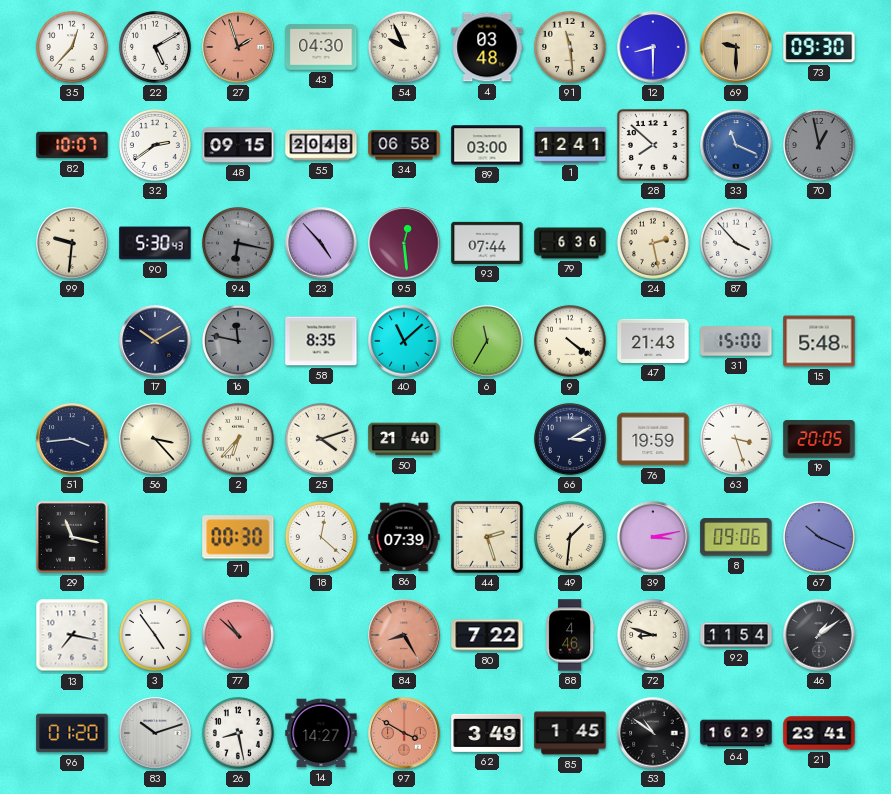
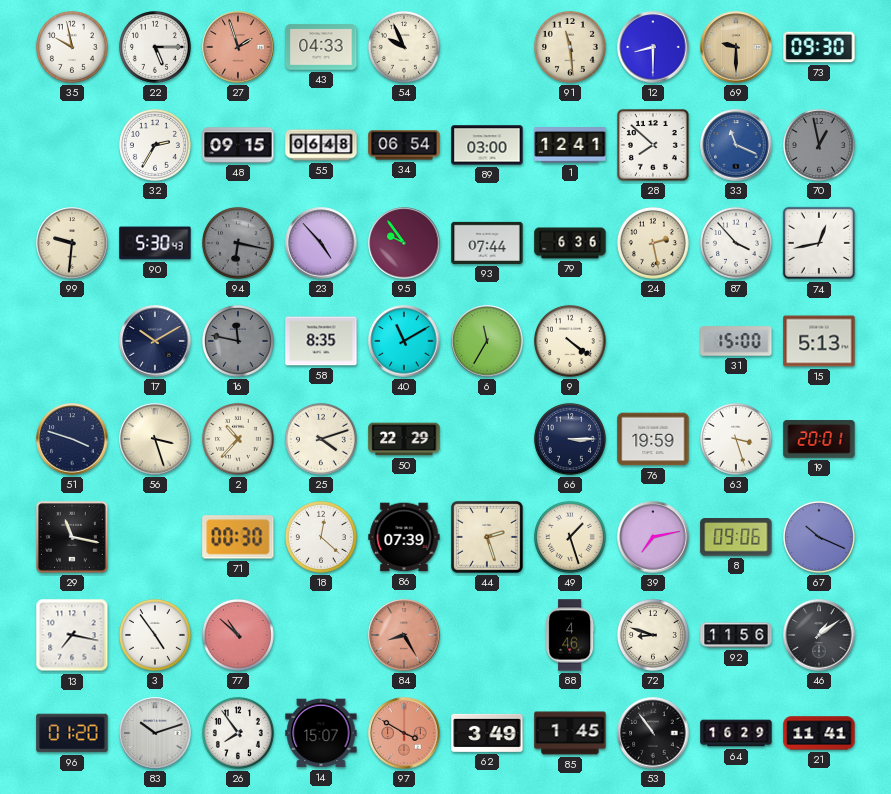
35: 12:37 -> 9:58 (72, 47)
22: 5:10 -> 5:15 (155, 47)
43: 04:30 -> 04:33 (321, 47)
4: 03:48 -> none (487, 47)
82: 10:07 -> none (72, 145)
32: 2:39 -> 2:35 (155, 145)
55: 20:48 -> 06:48 (321, 145)
34: 06:58 -> 06:54 (404, 145)
95: 12:29 -> 9:54 (404, 243)
74: none -> 12:43 (819, 243)
40: 11:08 -> 11:10 (404, 341)
47: 21:43 -> none (653, 341)
15: 5:48 -> 5:13 (819, 341)
51: 3:44 -> 3:48 (72, 439)
56: 3:23 -> 3:27 (155, 439)
2: 6:37 -> 10:37 (238, 439)
50: 21:40 -> 22:29 (404, 439)
66: 3:10 -> 3:15 (570, 439)
19: 20:05 -> 20:01 (819, 439)
49: 1:31 -> 1:27 (570, 537)
39: 3:13 -> 7:13 (653, 537)
80: 7:22 -> none (487, 635)
92: 11:54 -> 11:56 (736, 635)
26: 8:28 -> 7:54 (238, 733)
14: 14:27 -> 15:07 (321, 733)
53: 10:51 -> 10:54 (653, 733)
21: 23:41 -> 11:41 (819, 733)
